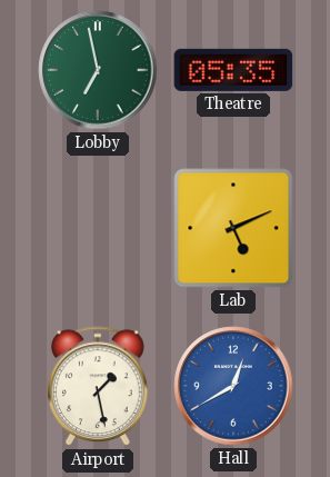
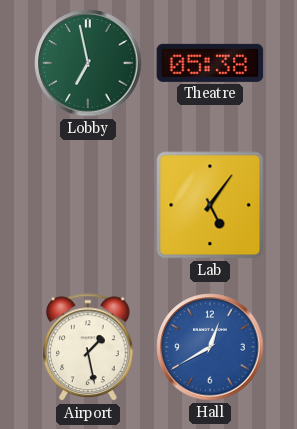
Theatre: 05:35 -> 05:38 (210, 63)
Lab: 5:11 -> 5:06 (210, 205)
